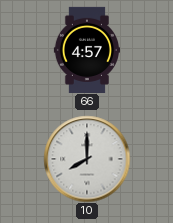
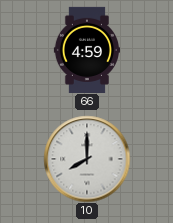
66: 4:57 -> 4:59 (86, 49)
